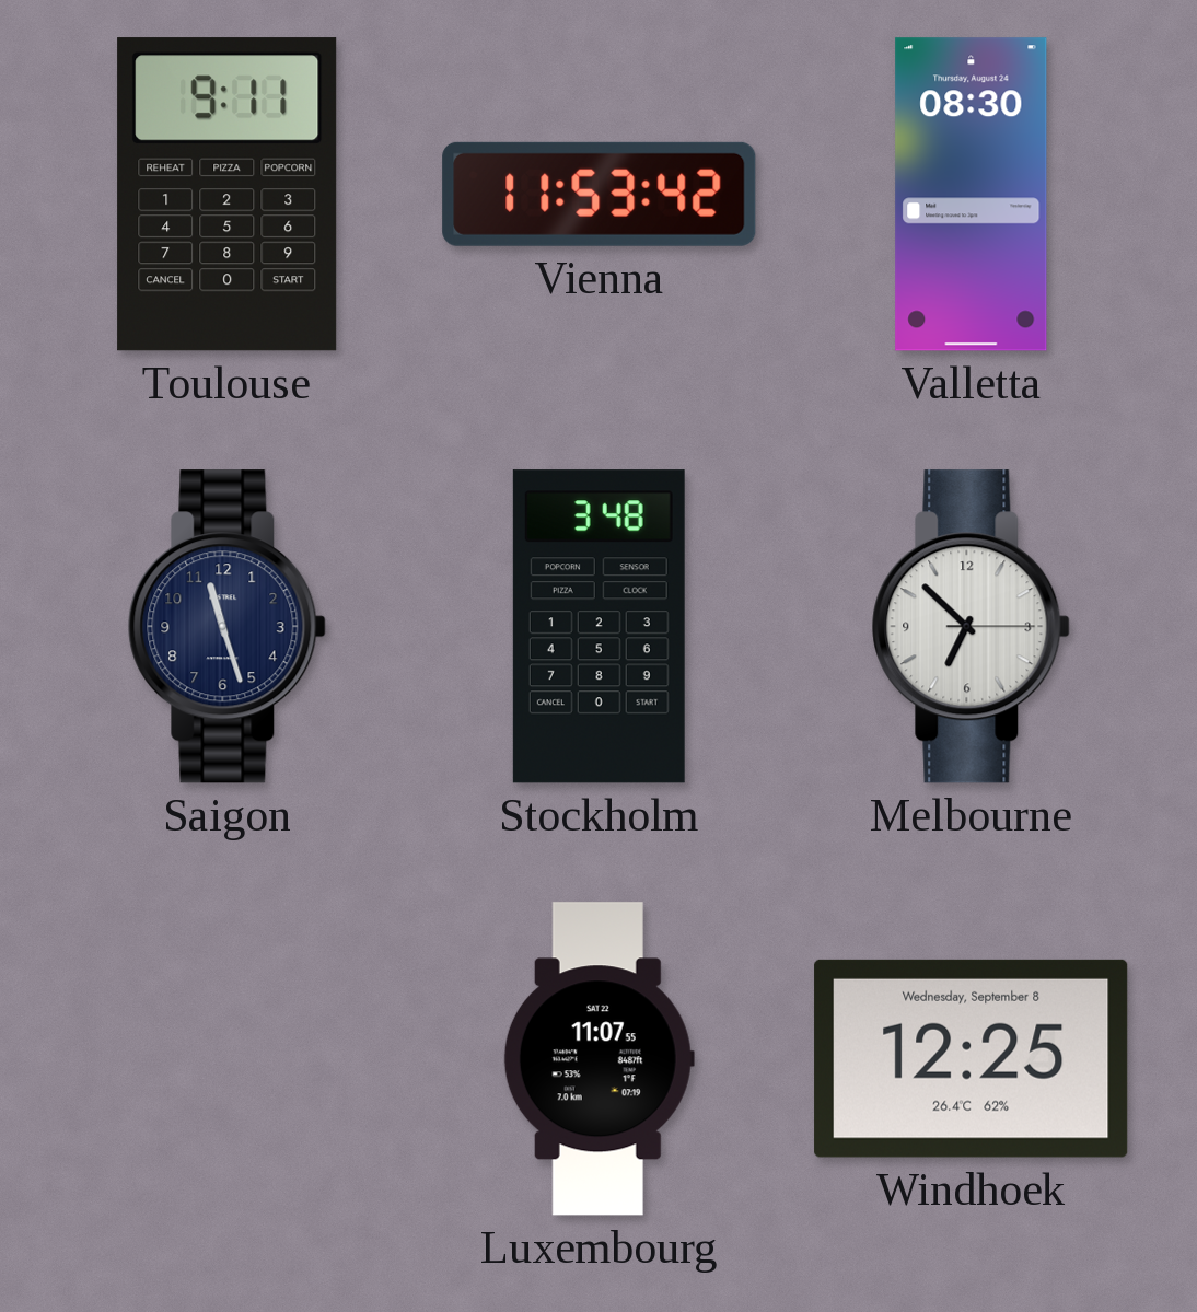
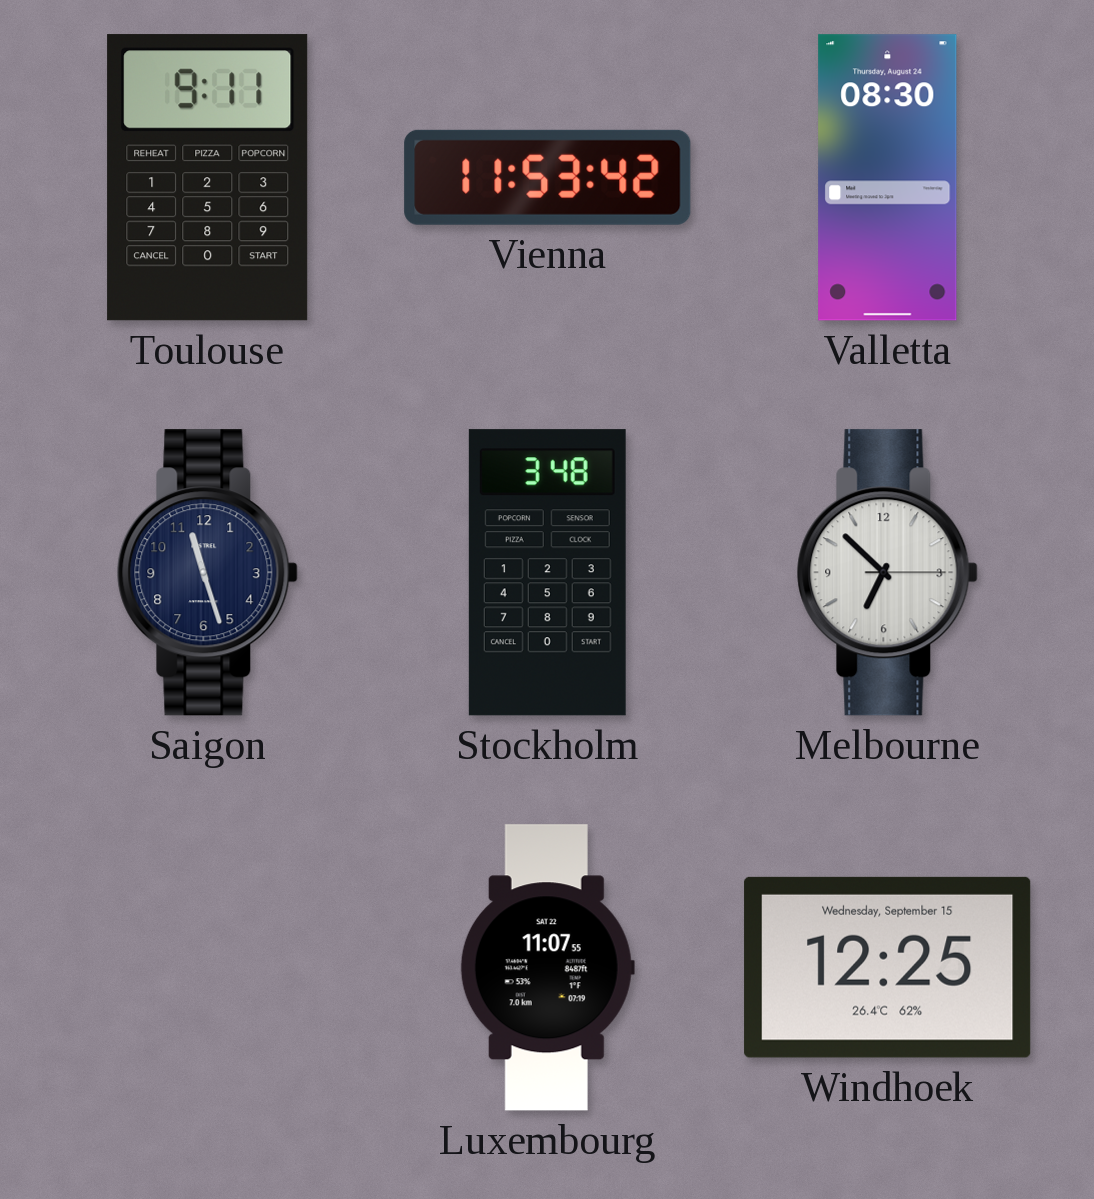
Windhoek date: Wednesday, September 8 -> Wednesday, September 15 (888, 967)
